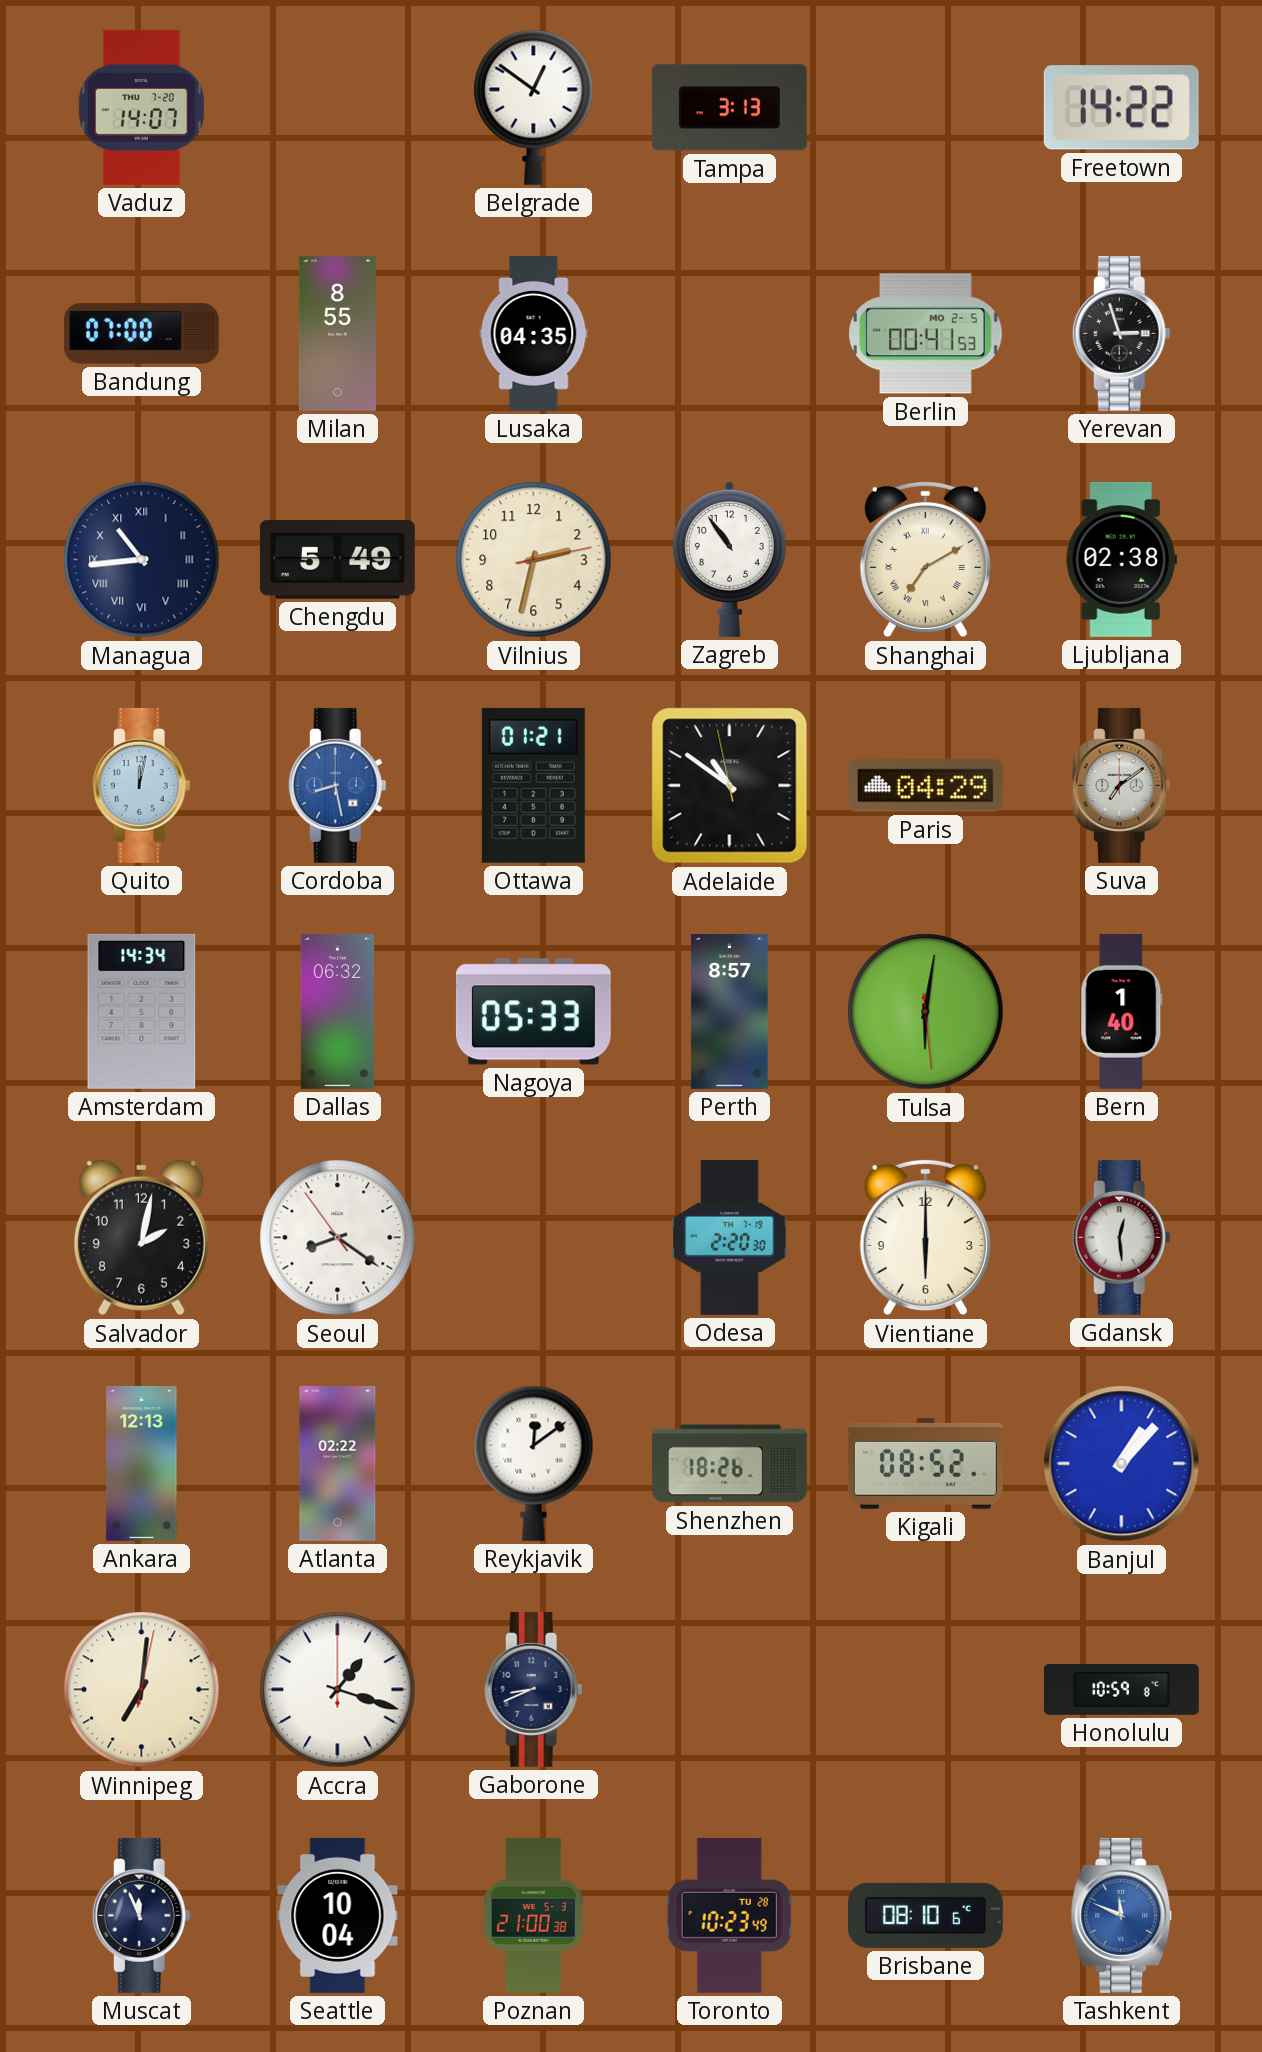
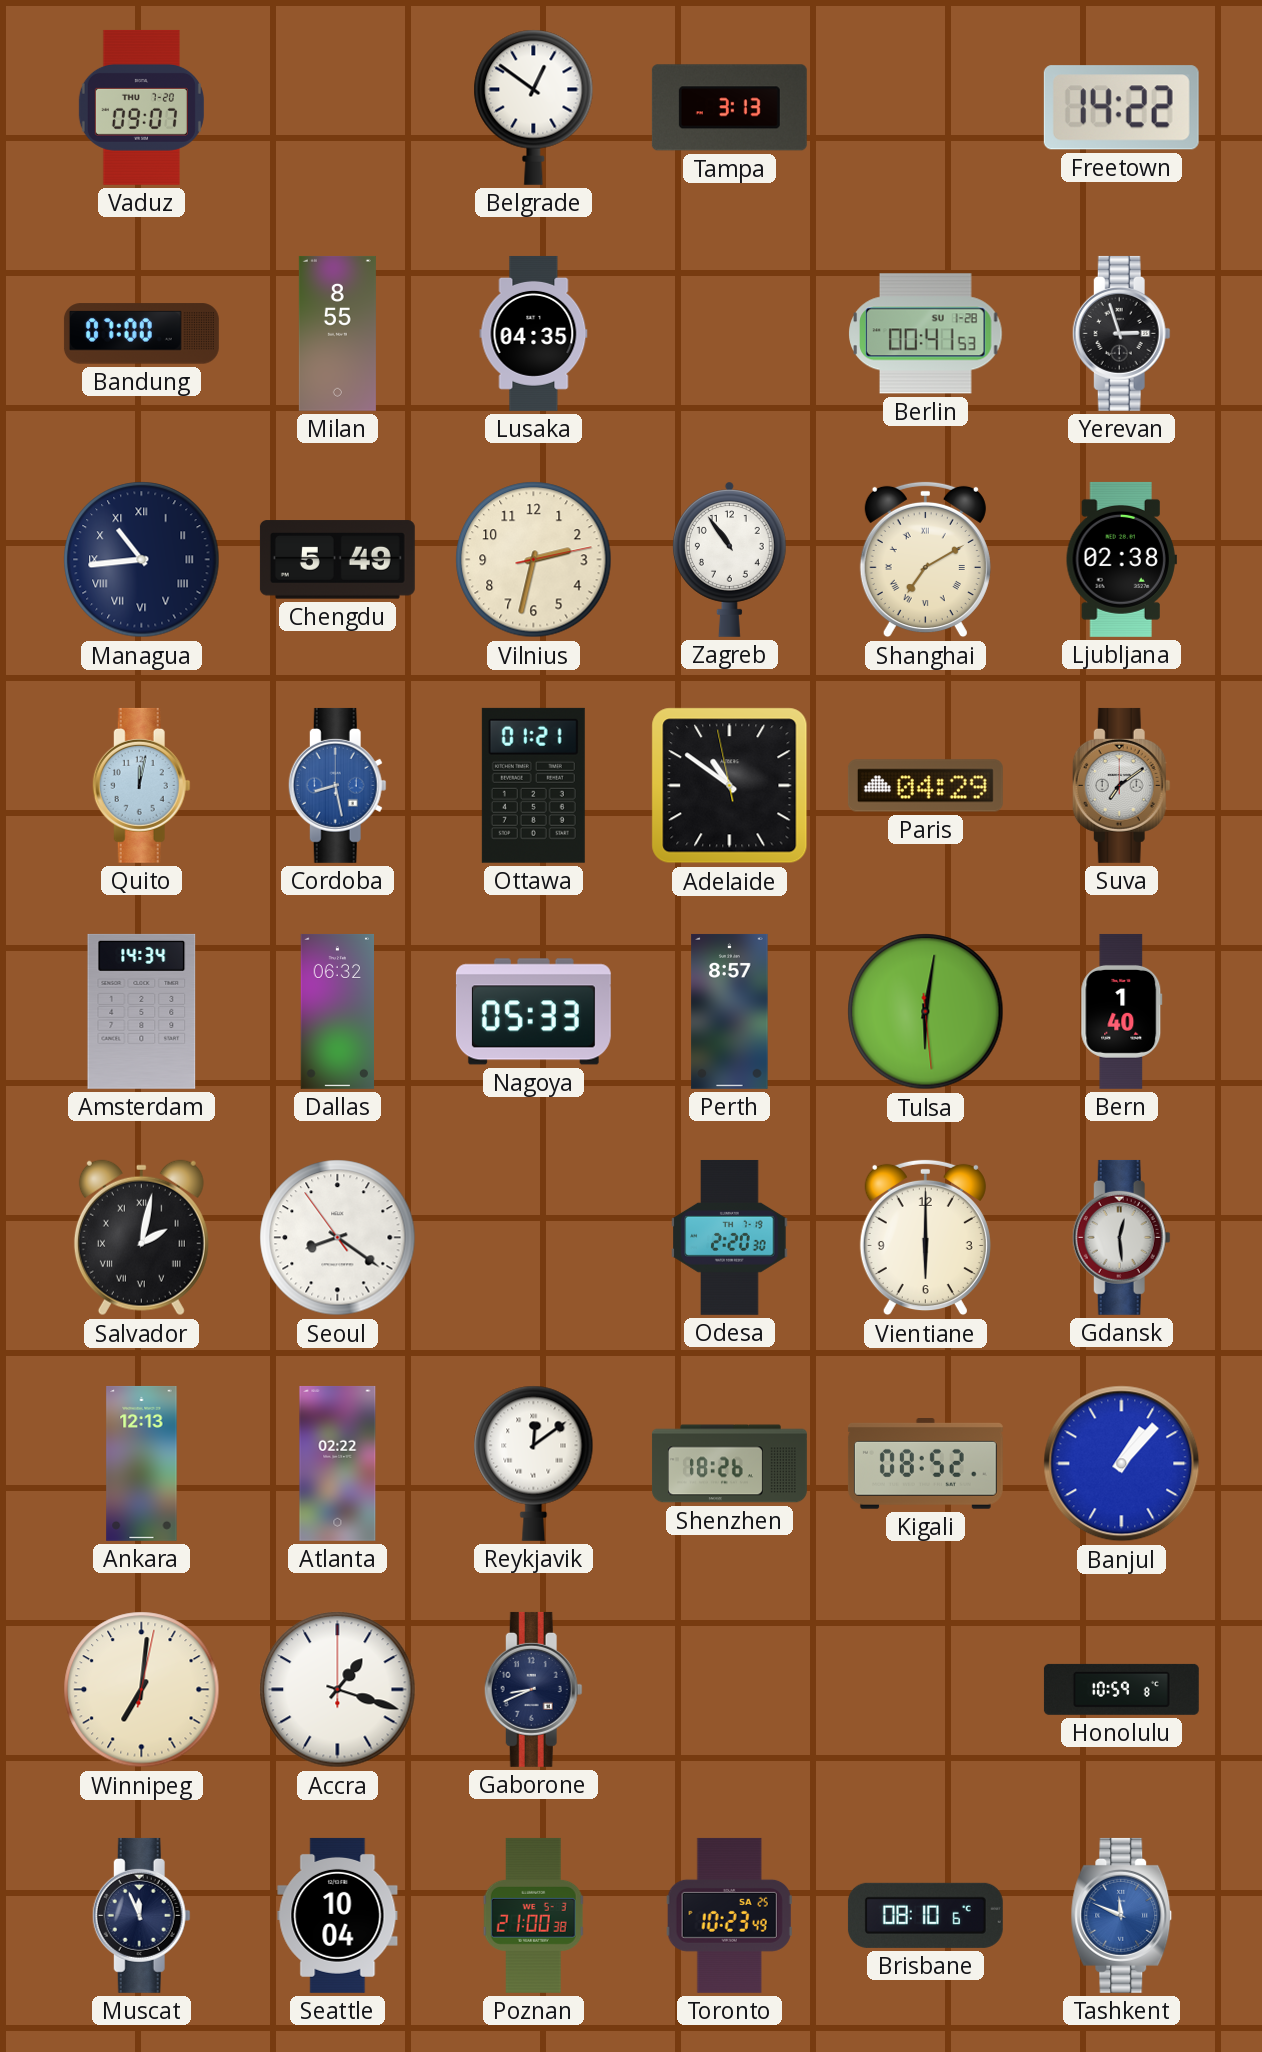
Vaduz: 14:07 -> 09:07 (141, 107)
Berlin date: MO 2-5 -> SU 1-28 (926, 334)
Salvador numerals: Arabic -> Roman (141, 1238)
Toronto date: TU 28 -> SA 25 (729, 1915)
